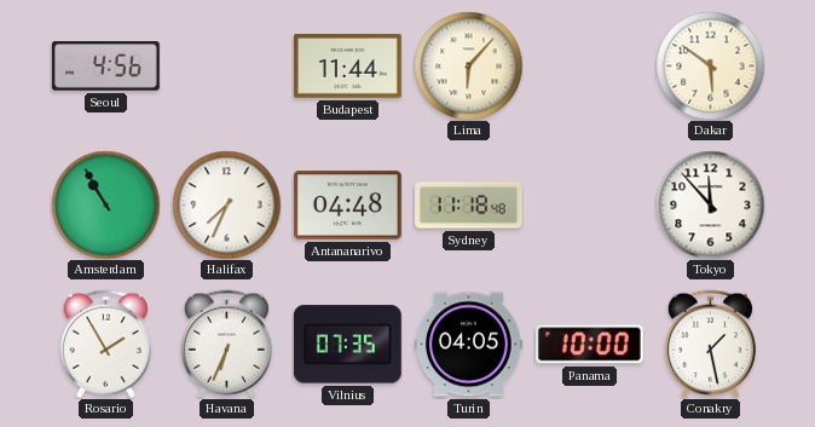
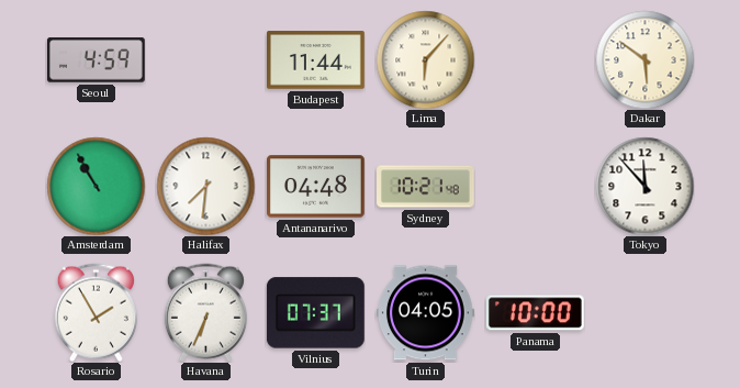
Seoul: 4:56 -> 4:59 (96, 60)
Halifax: 7:34 -> 7:31 (205, 186)
Sydney: 11:18 -> 10:21 (426, 187)
Vilnius: 07:35 -> 07:37 (315, 313)
Conakry: 1:28 -> none (710, 344)
